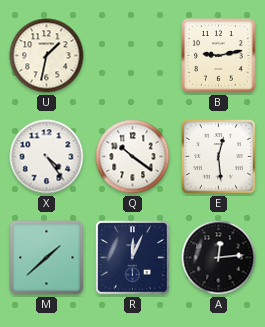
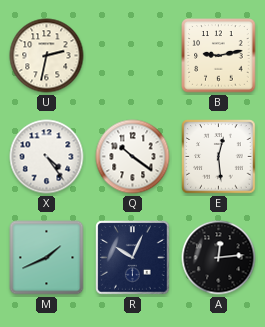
U: 1:32 -> 2:32 (47, 56)
M: 1:38 -> 1:41 (47, 258)
R: 12:04 -> 10:04 (133, 258)
